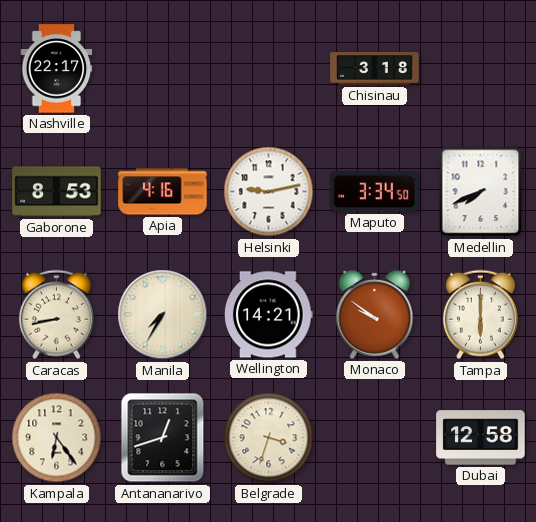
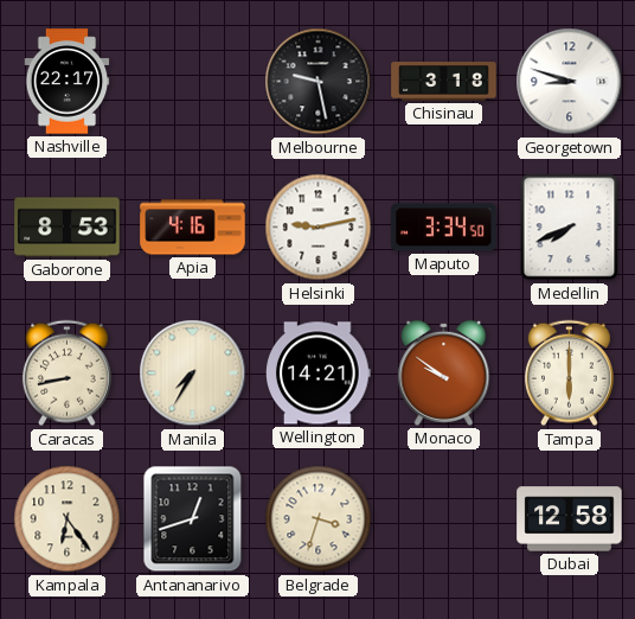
Melbourne: none -> 9:28 (319, 82)
Georgetown: none -> 8:48 (570, 82)
